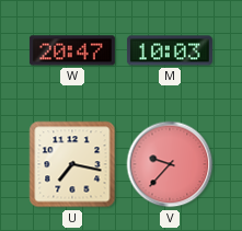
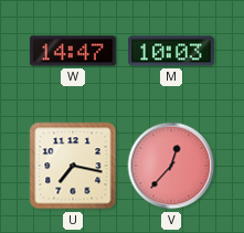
W: 20:47 -> 14:47 (73, 51)
V: 9:37 -> 12:37 (171, 166)
